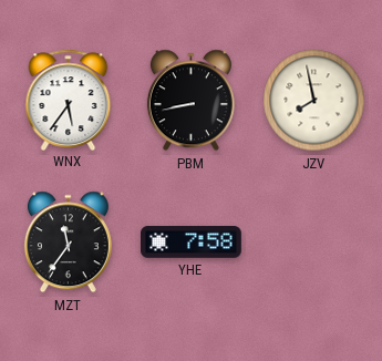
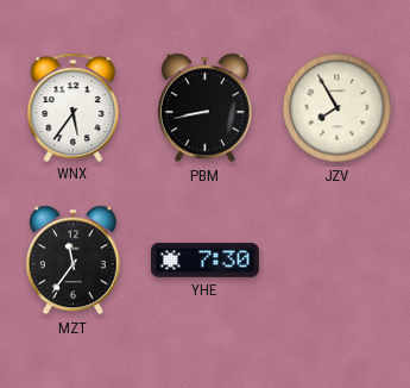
JZV: 7:58 -> 7:55 (338, 108)
YHE: 7:58 -> 7:30 (206, 261)
